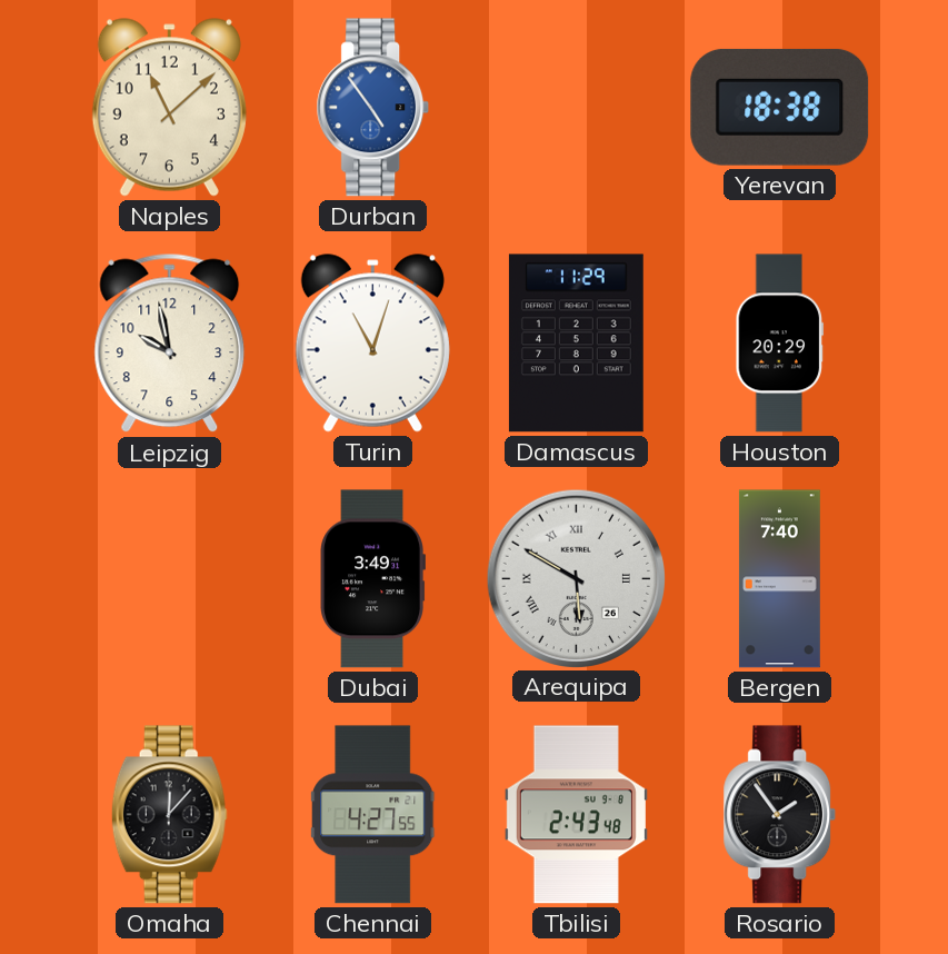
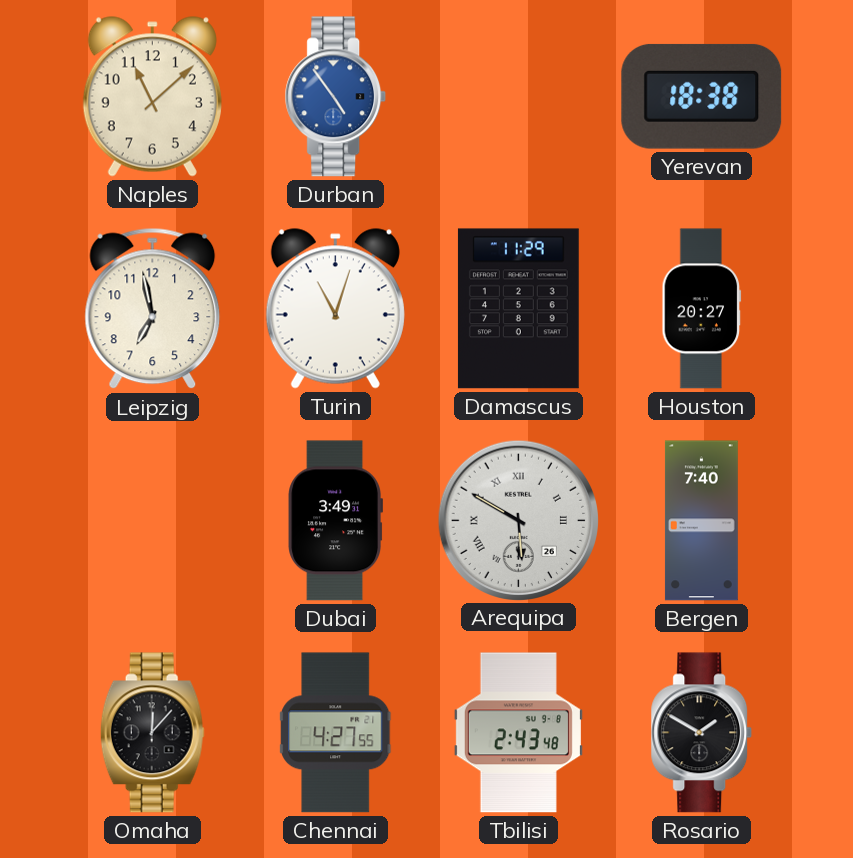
Leipzig: 9:58 -> 6:58 (153, 309)
Houston: 20:29 -> 20:27 (702, 309)
Rosario: 1:54 -> 1:50 (702, 733)
